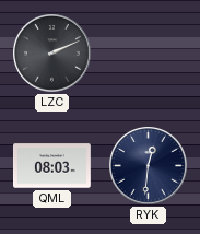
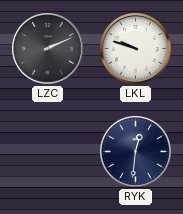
LKL: none -> 9:48 (136, 49)
QML: 08:03 -> none (52, 166)
